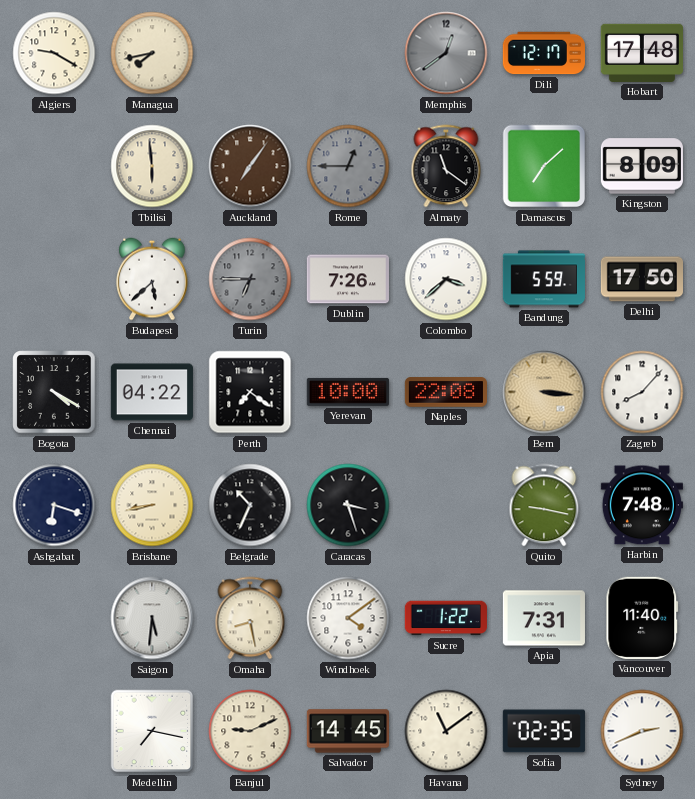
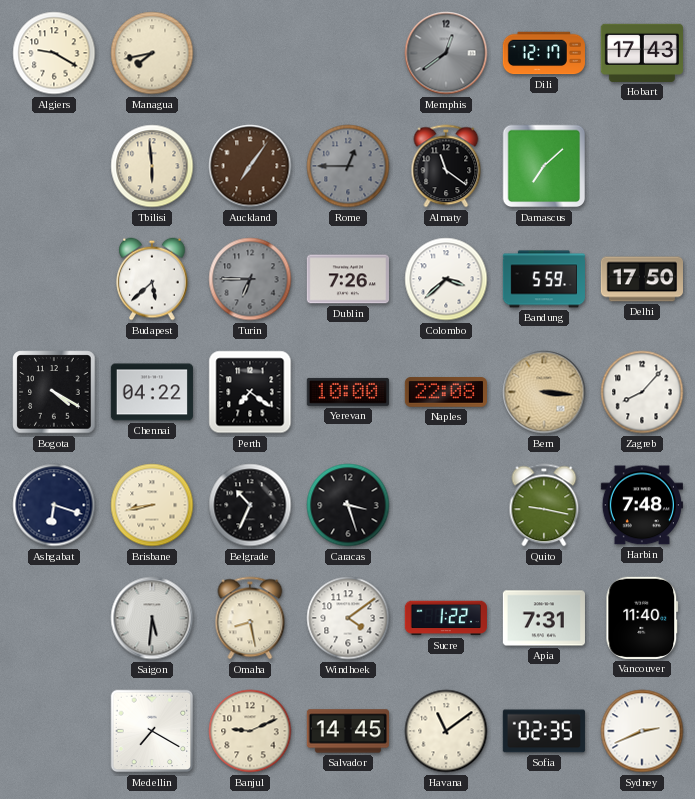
Hobart: 17:48 -> 17:43 (642, 53)
Kingston: 8:09 -> none (642, 166)
Medellin: 7:17 -> 7:20 (152, 731)
